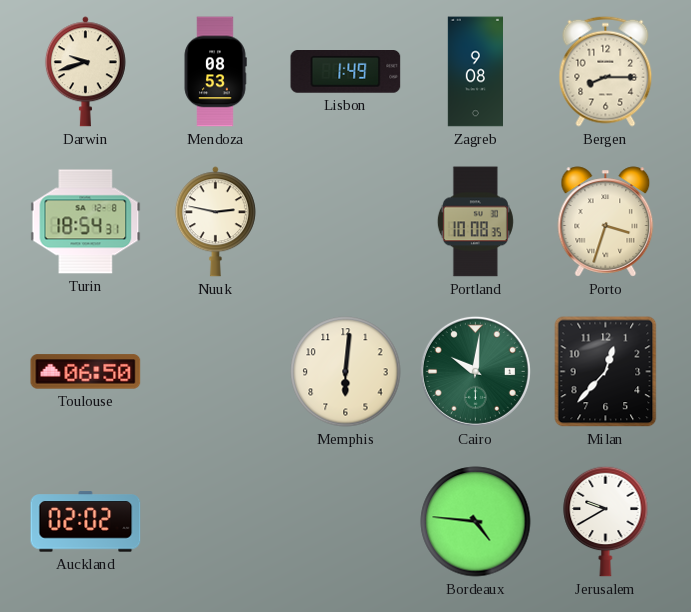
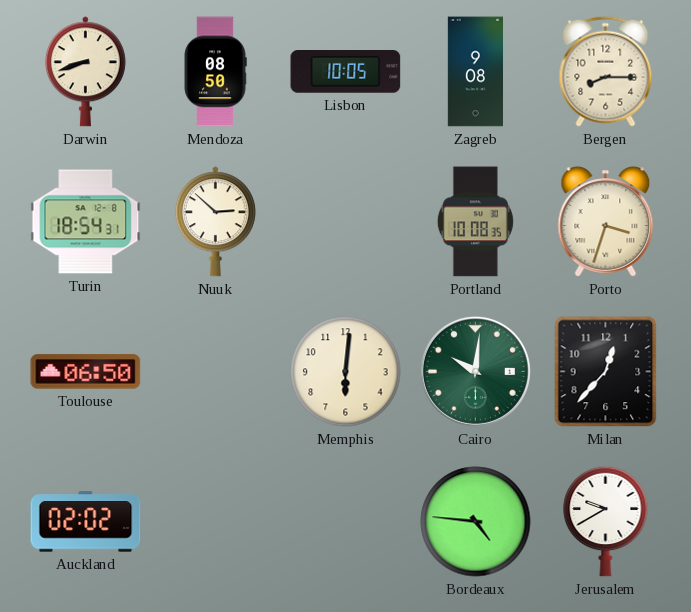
Darwin: 9:42 -> 8:42 (85, 72)
Mendoza: 08:53 -> 08:50 (215, 72)
Lisbon: 1:49 -> 10:05 (346, 72)
Nuuk: 2:47 -> 2:52 (215, 222)
